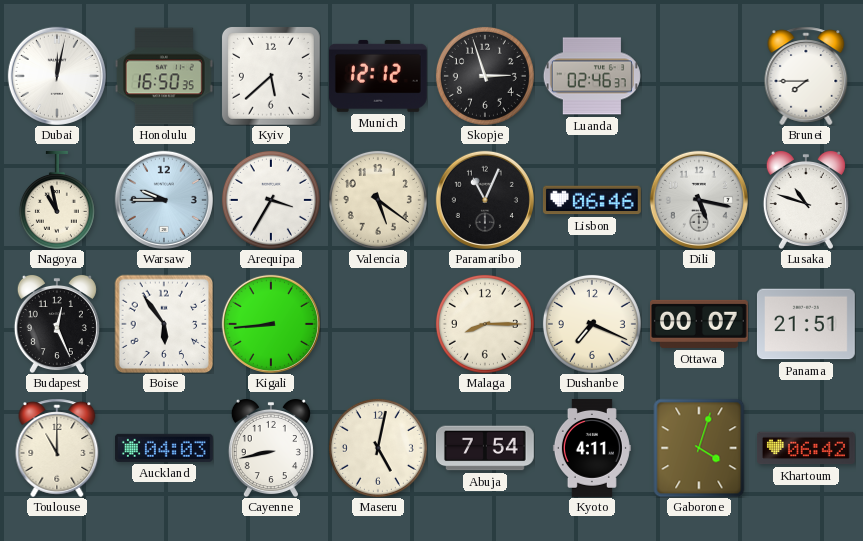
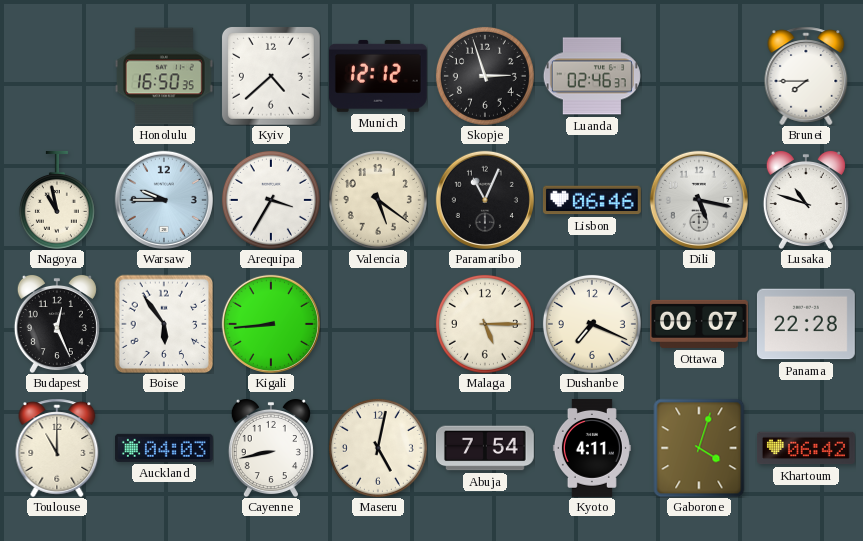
Dubai: 12:02 -> none (57, 76)
Kyiv: 5:38 -> 4:38 (271, 76)
Malaga: 8:15 -> 5:15 (485, 324)
Panama: 21:51 -> 22:28 (806, 324)
